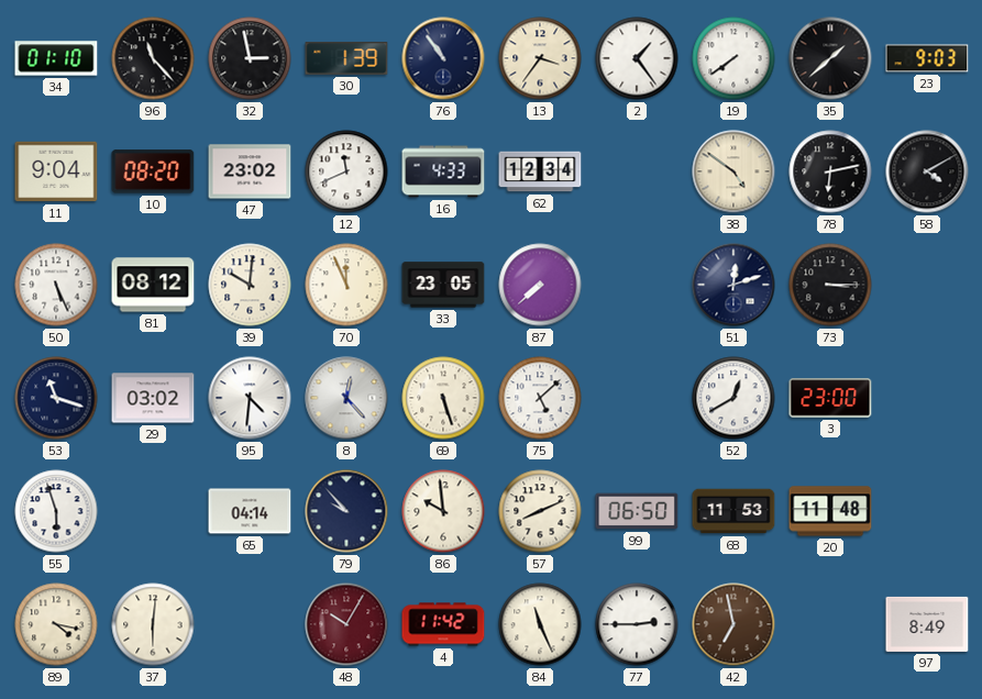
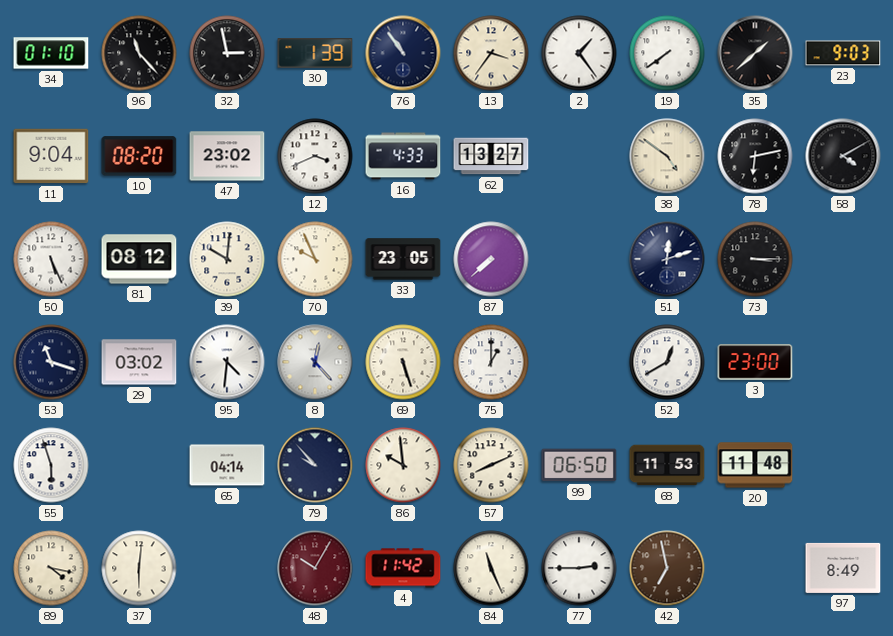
12: 11:41 -> 3:41 (315, 156)
62: 12:34 -> 13:27 (491, 156)
70: 11:56 -> 9:56 (315, 259)
75: 5:08 -> 1:00 (491, 362)
